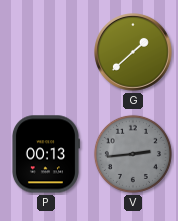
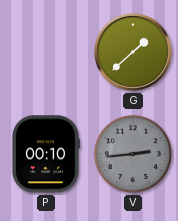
P: 00:13 -> 00:10 (45, 154)
